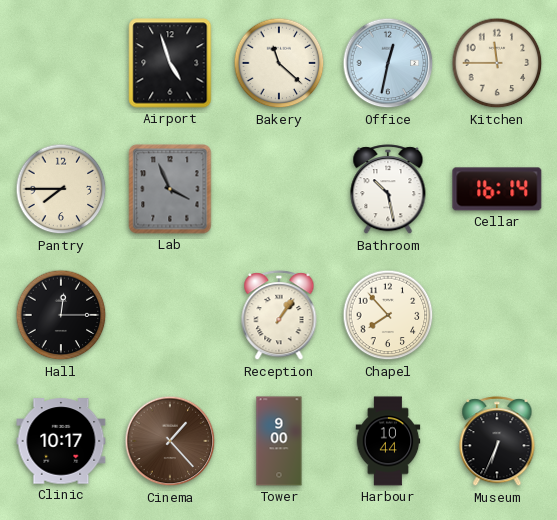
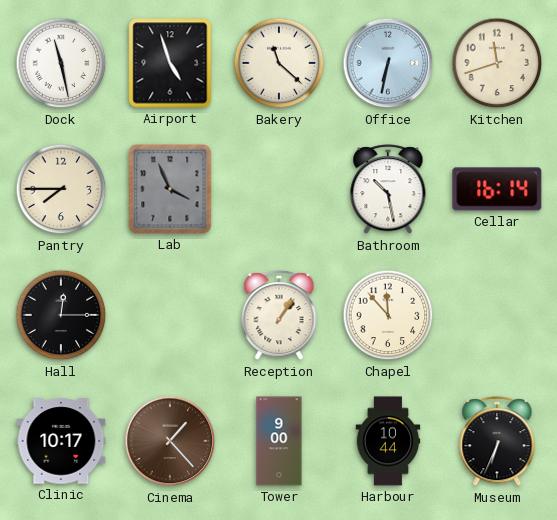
Dock: none -> 11:28 (61, 63)
Office: 12:32 -> 6:32 (388, 63)
Kitchen: 11:45 -> 11:42 (497, 63)
Chapel: 7:53 -> 11:53 (388, 315)
